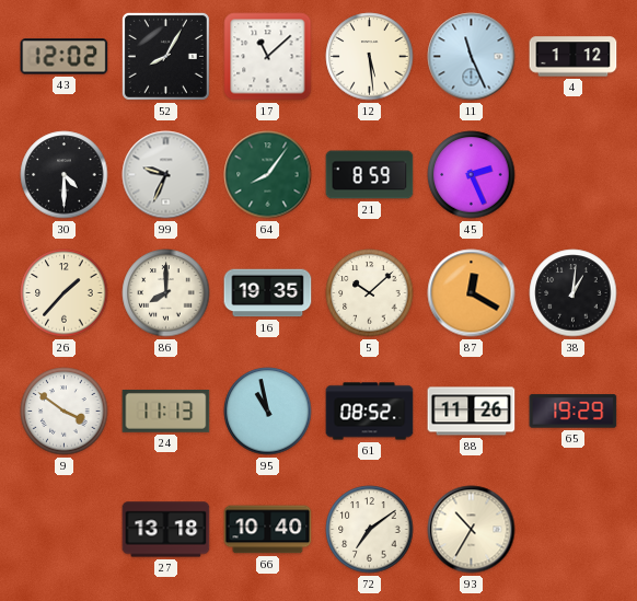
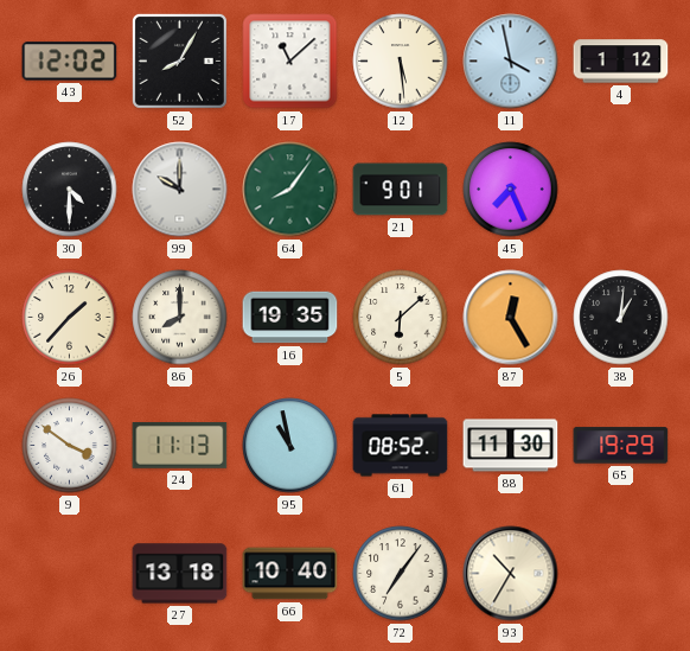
11: 11:26 -> 3:58 (511, 62)
99: 9:34 -> 10:00 (180, 190)
21: 8:59 -> 9:01 (401, 190)
45: 2:26 -> 7:26 (511, 190)
5: 10:08 -> 6:08 (401, 318)
87: 12:20 -> 12:25 (511, 318)
88: 11:26 -> 11:30 (511, 446)
72: 7:09 -> 7:06 (401, 574)
